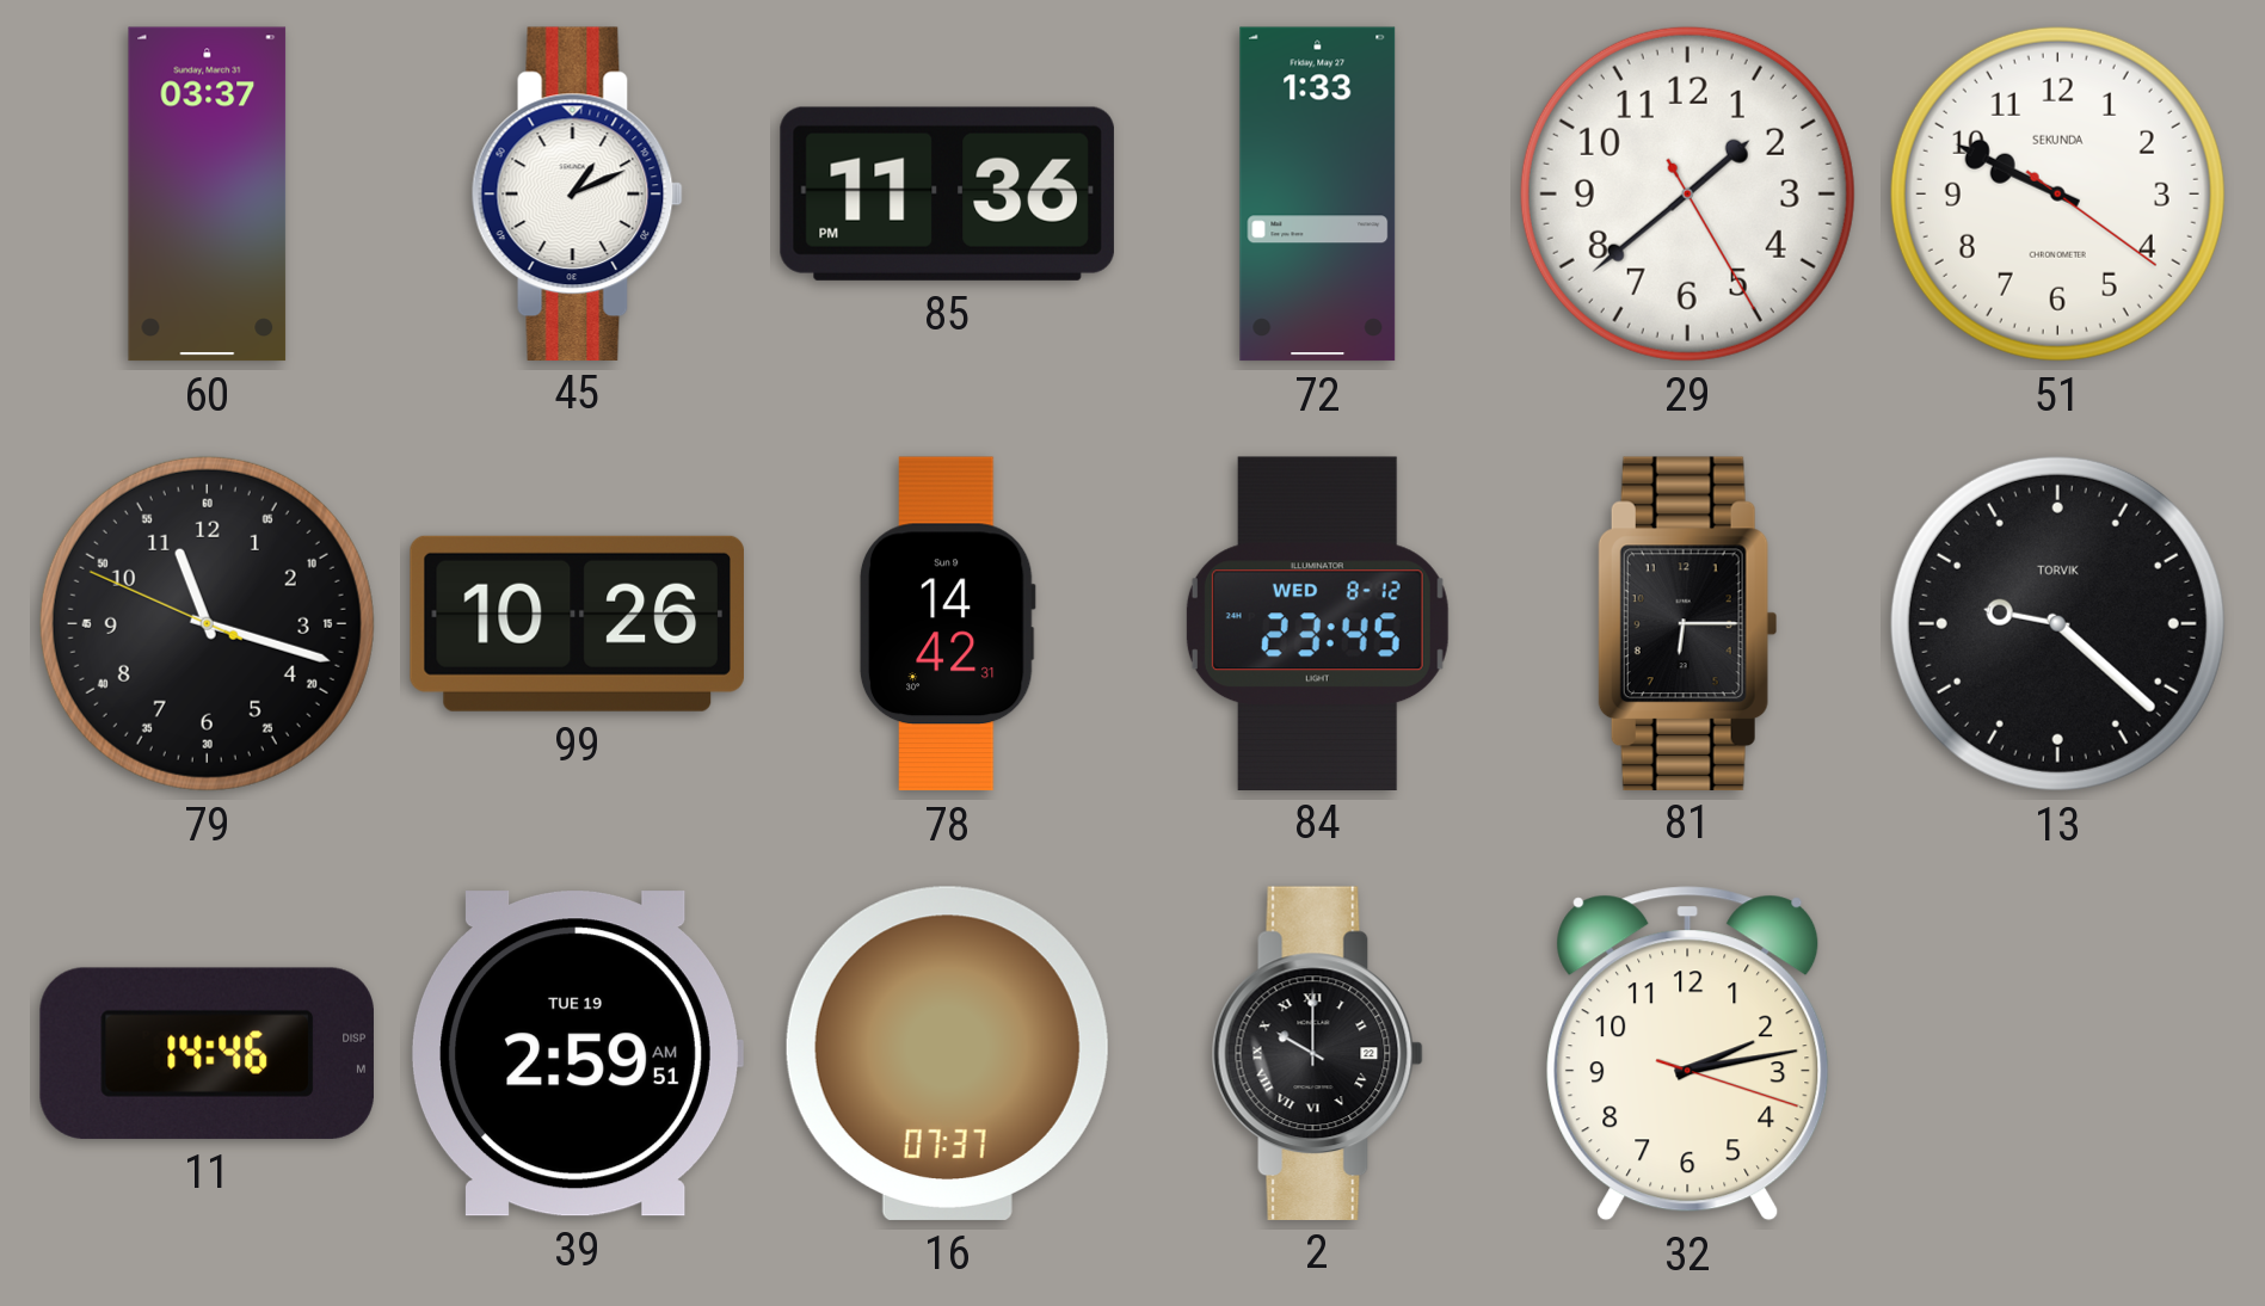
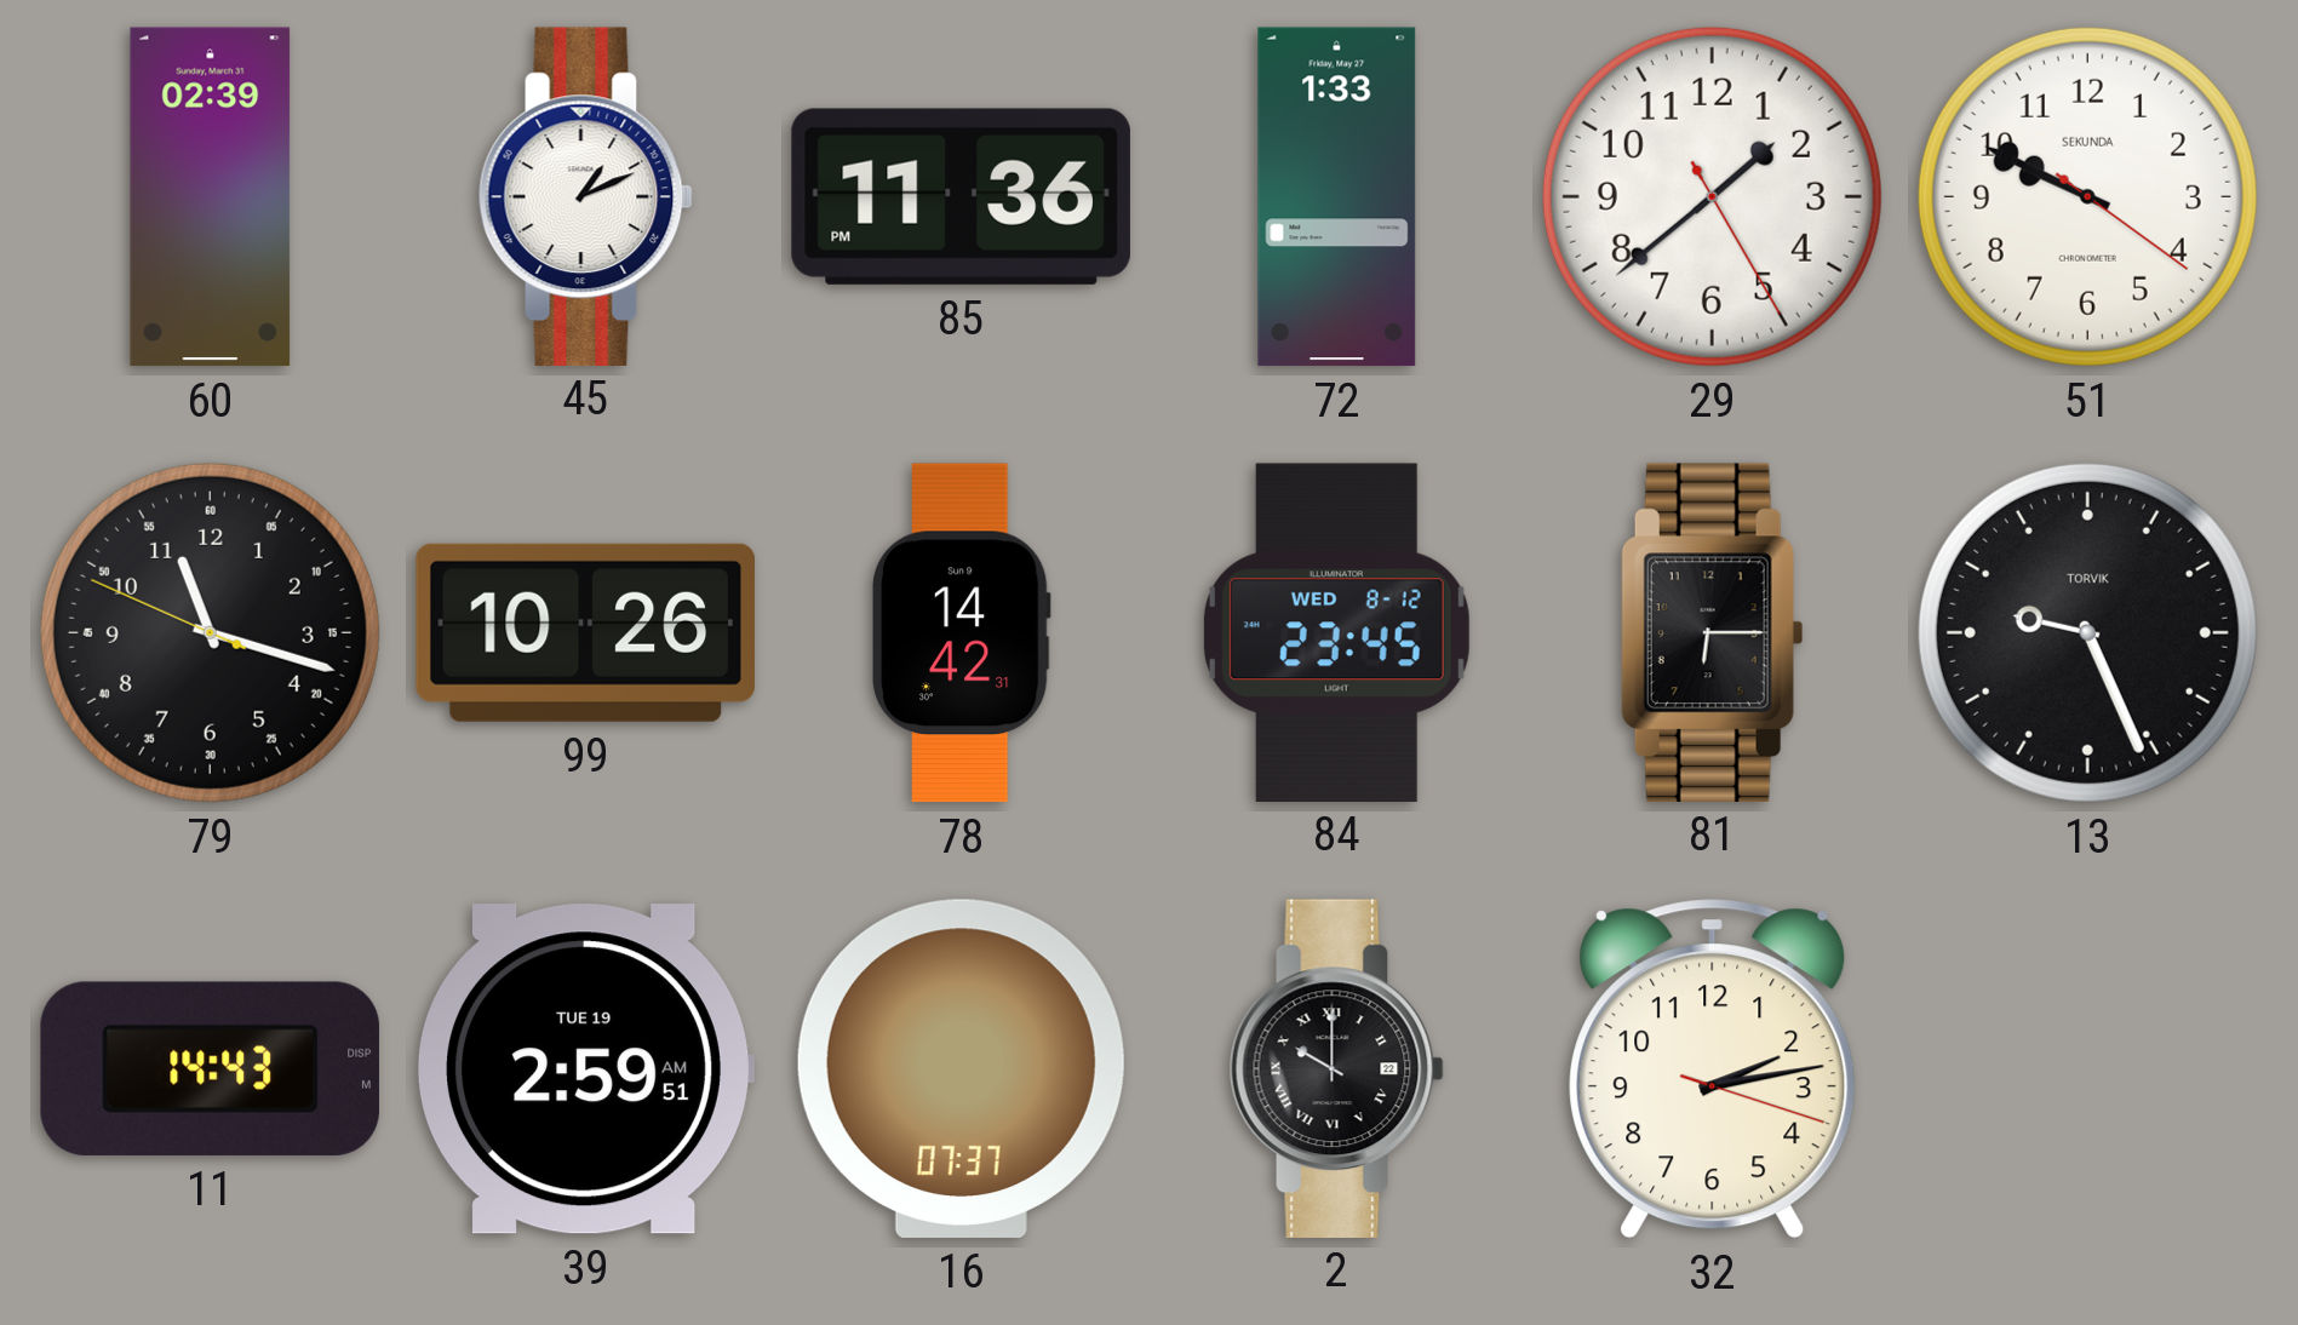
60: 03:37 -> 02:39 (211, 197)
13: 9:22 -> 9:26 (2087, 632)
11: 14:46 -> 14:43 (210, 1068)
